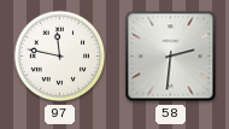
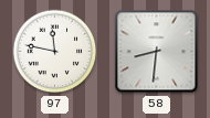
58: 2:31 -> 8:31 (157, 52)
